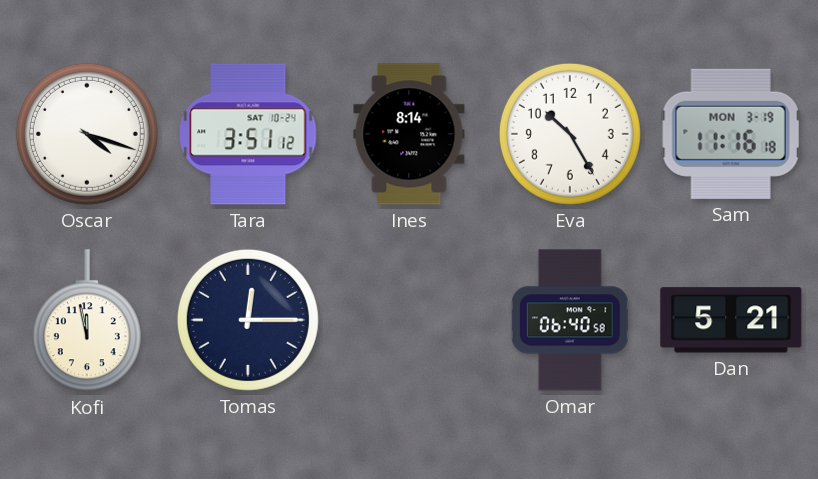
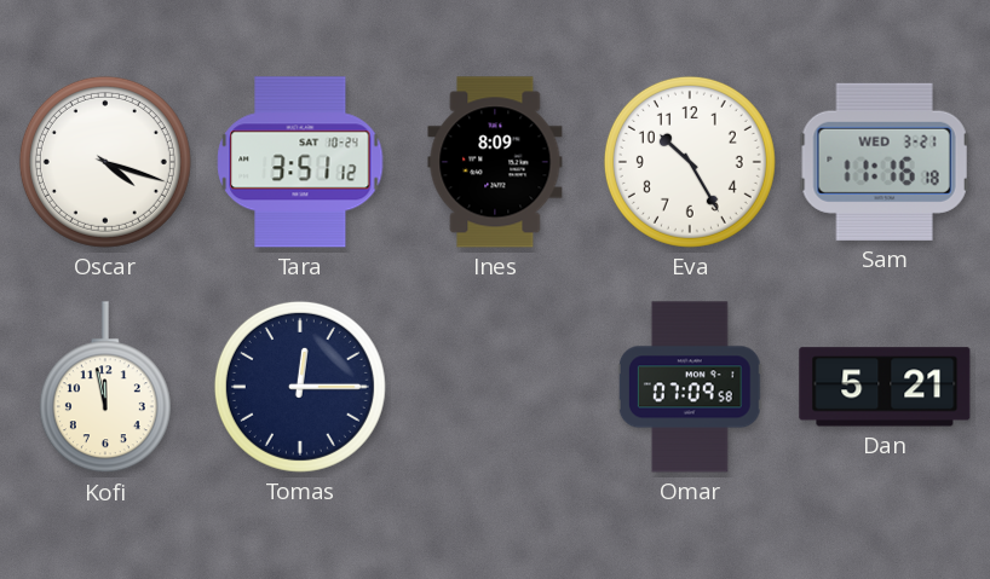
Ines: 8:14 -> 8:09 (495, 162)
Sam date: MON 3-19 -> WED 3-21 (885, 162)
Omar: 06:40 -> 07:09 (690, 387)
